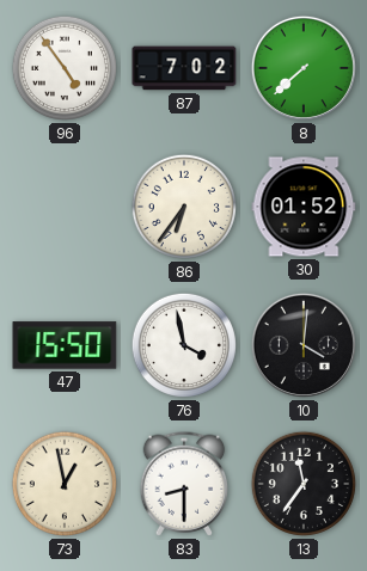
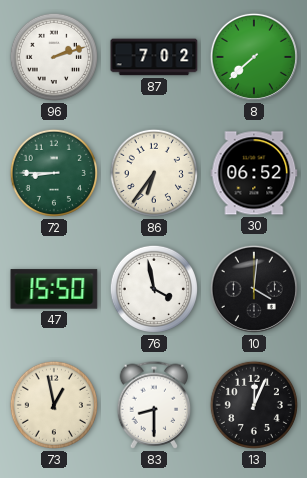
96: 4:54 -> 2:12 (54, 57)
72: none -> 8:45 (54, 173)
30: 01:52 -> 06:52 (254, 173)
13: 11:36 -> 12:04 (254, 405)
